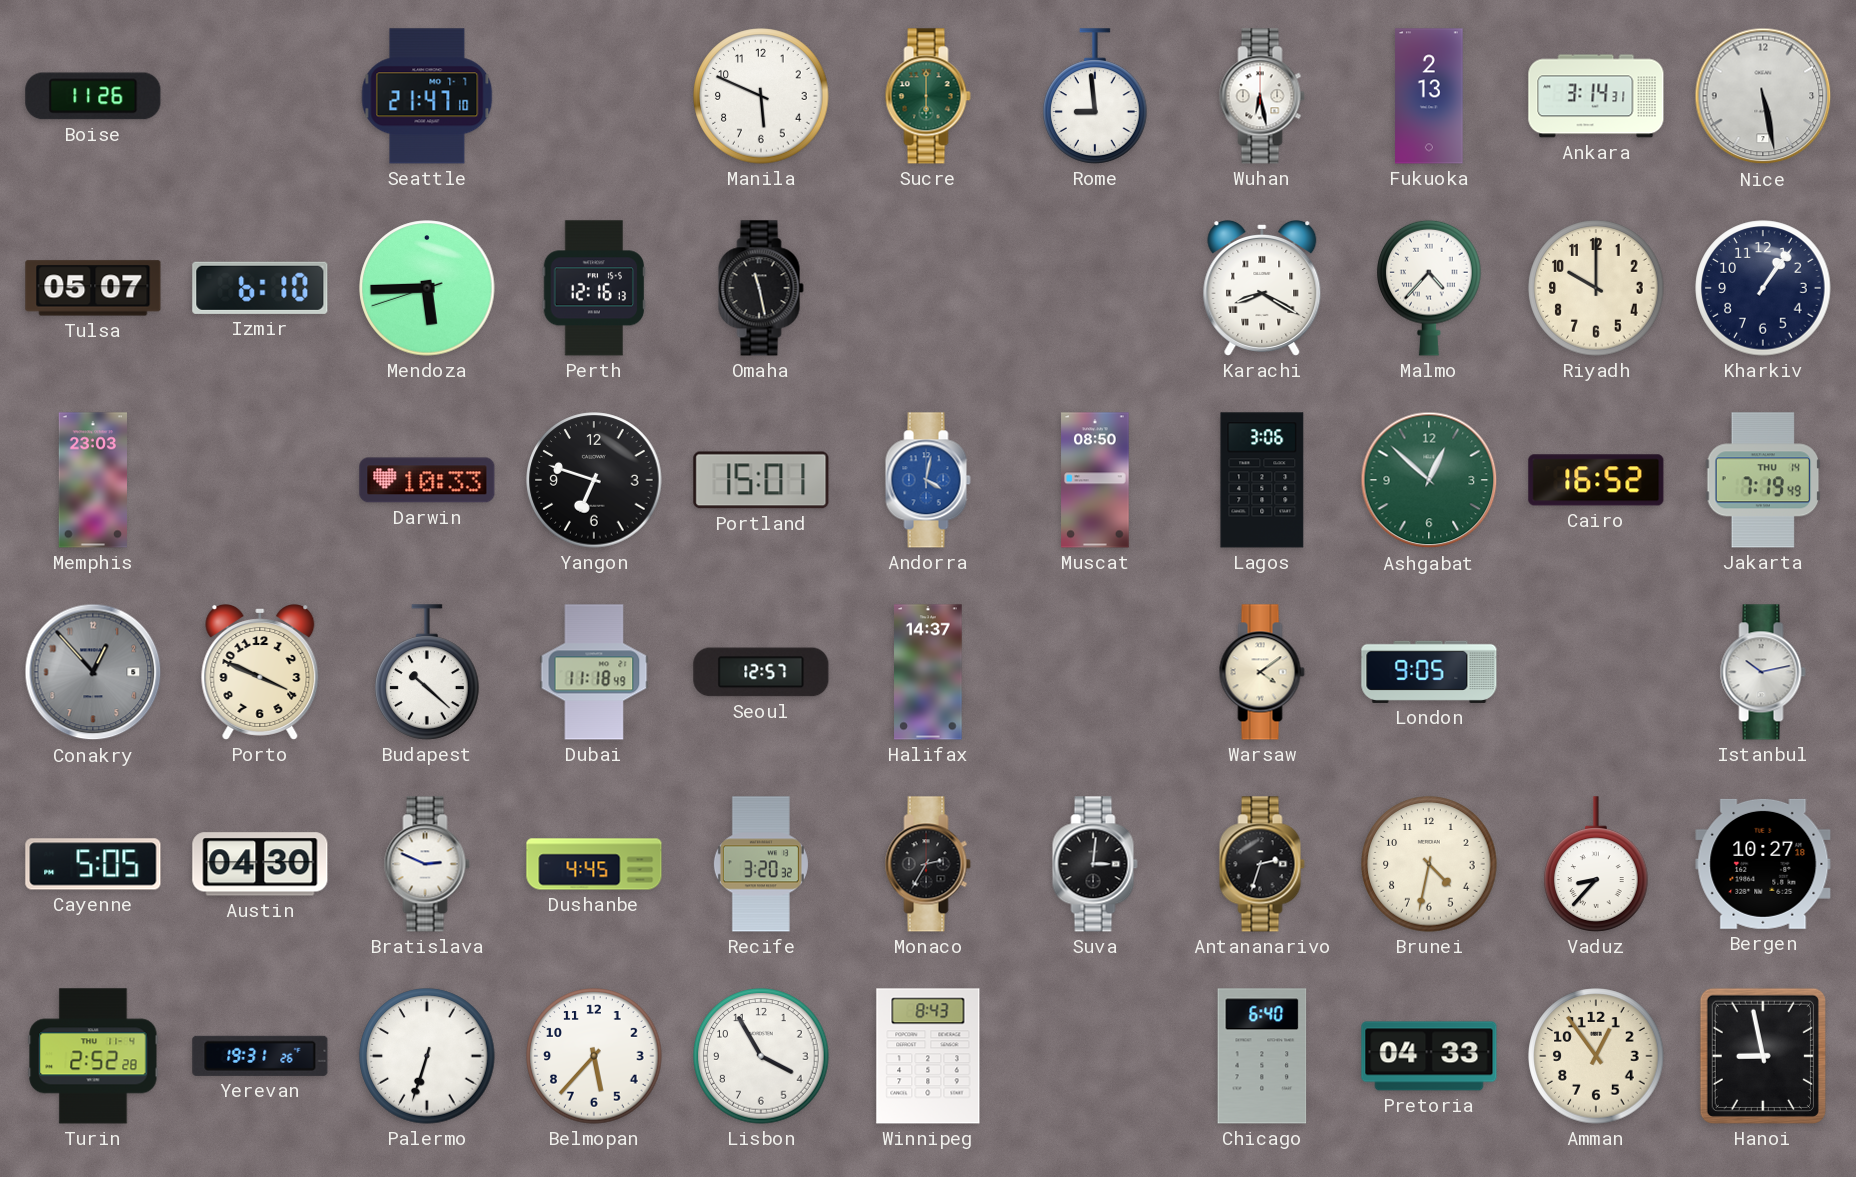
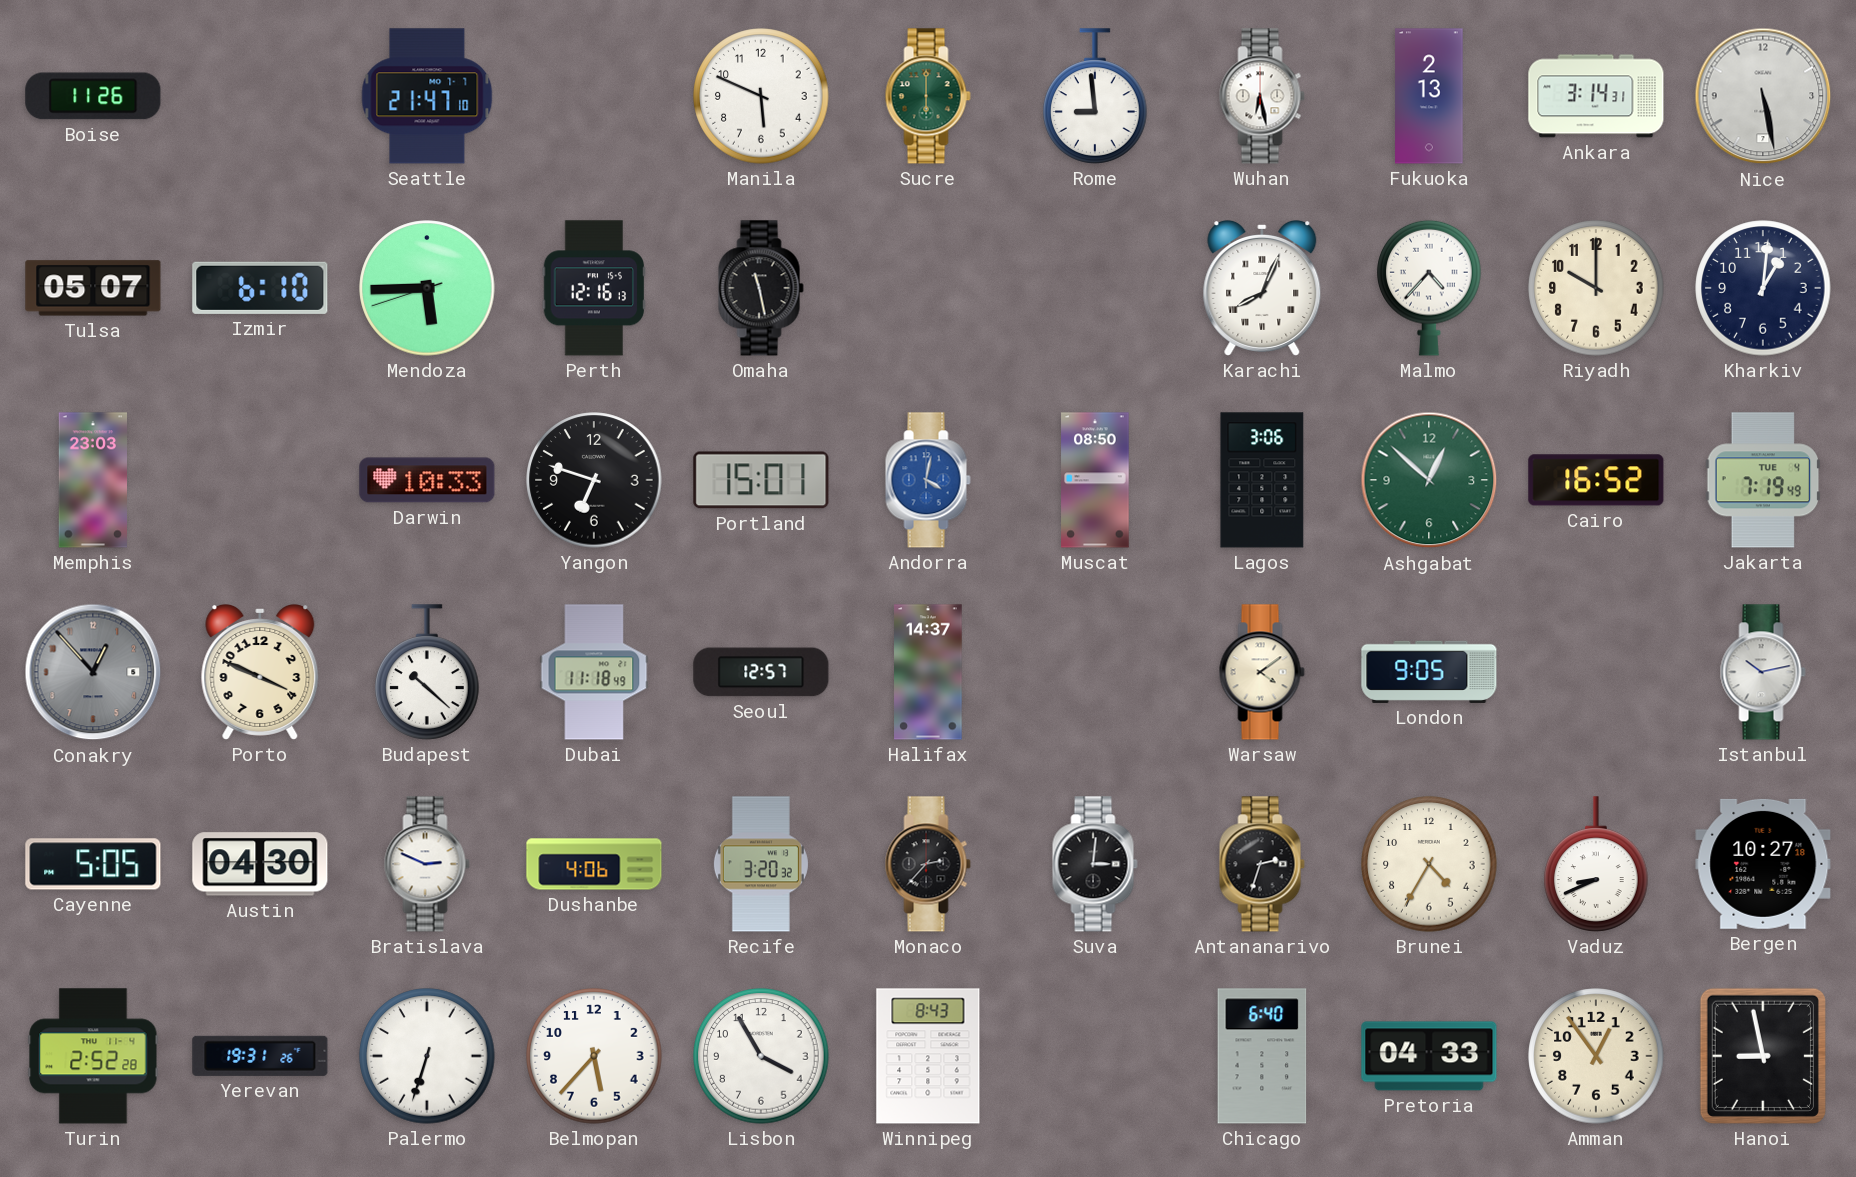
Karachi: 8:20 -> 8:04 (1262, 289)
Kharkiv: 1:06 -> 1:01 (1763, 288)
Jakarta date: THU 14 -> TUE 4 (1763, 480)
Dushanbe: 4:45 -> 4:06 (594, 864)
Monaco: 2:35 -> 2:37 (928, 864)
Brunei: 4:32 -> 4:35 (1429, 864)
Vaduz: 8:37 -> 8:41 (1596, 864)
